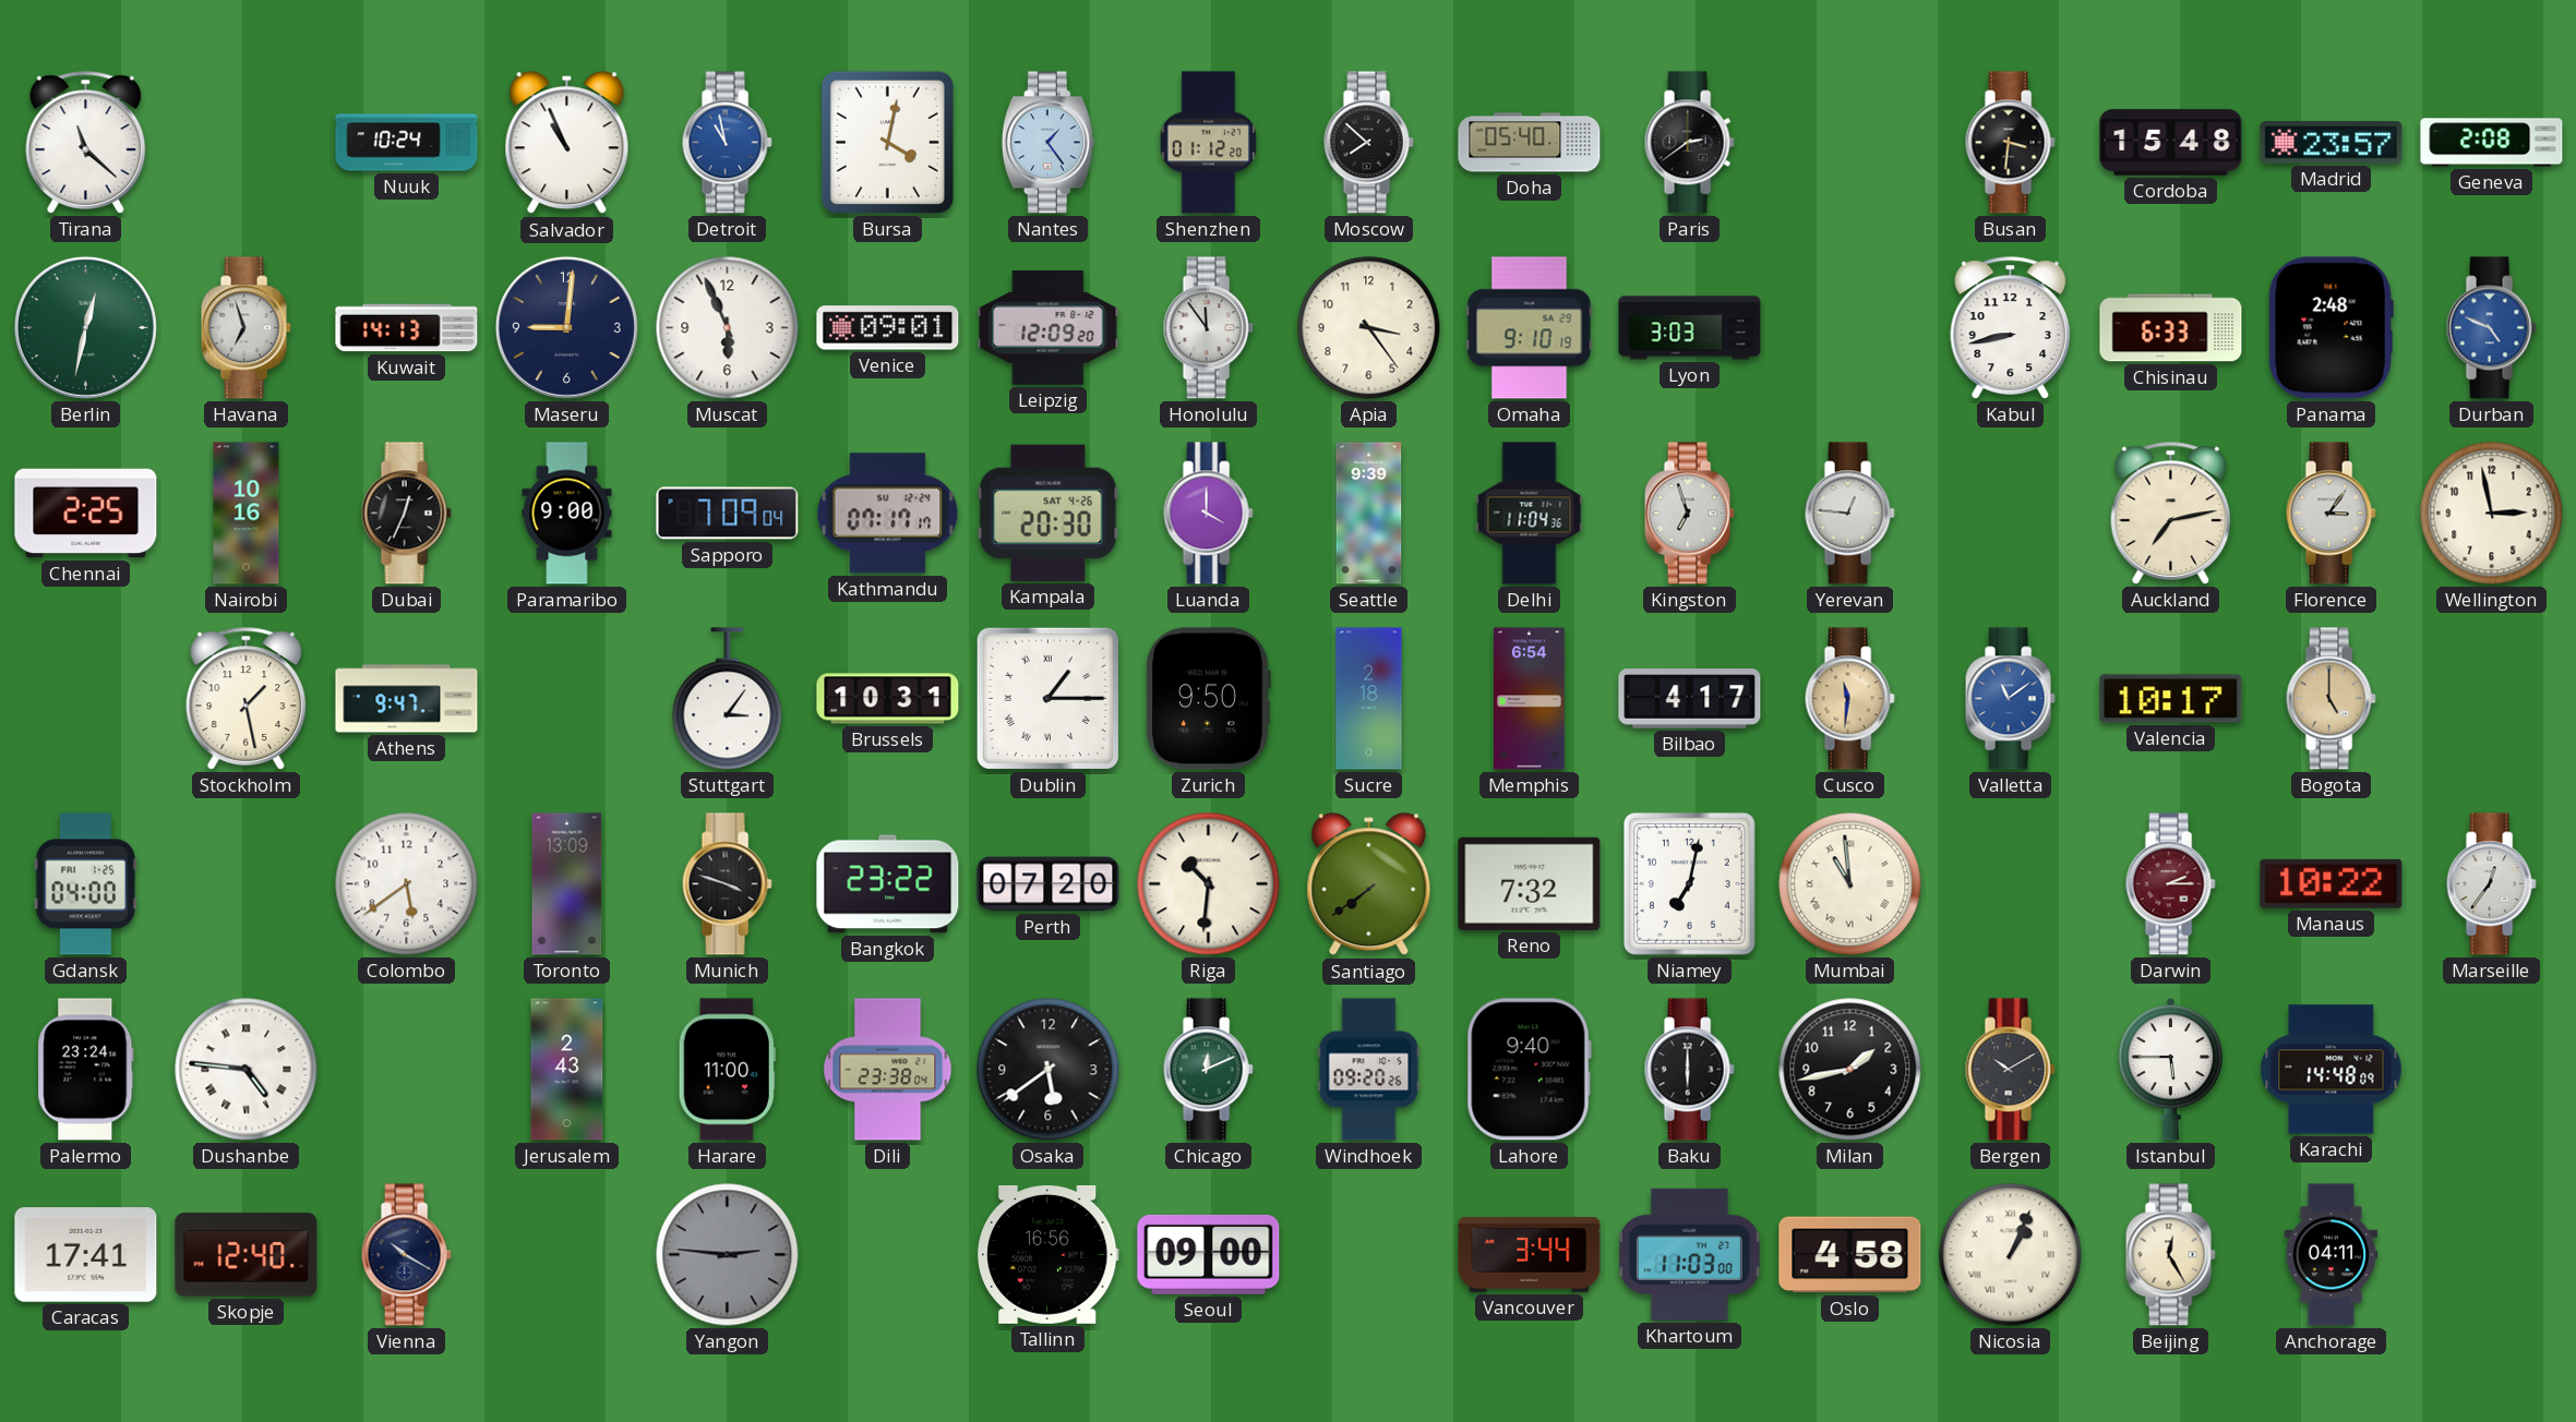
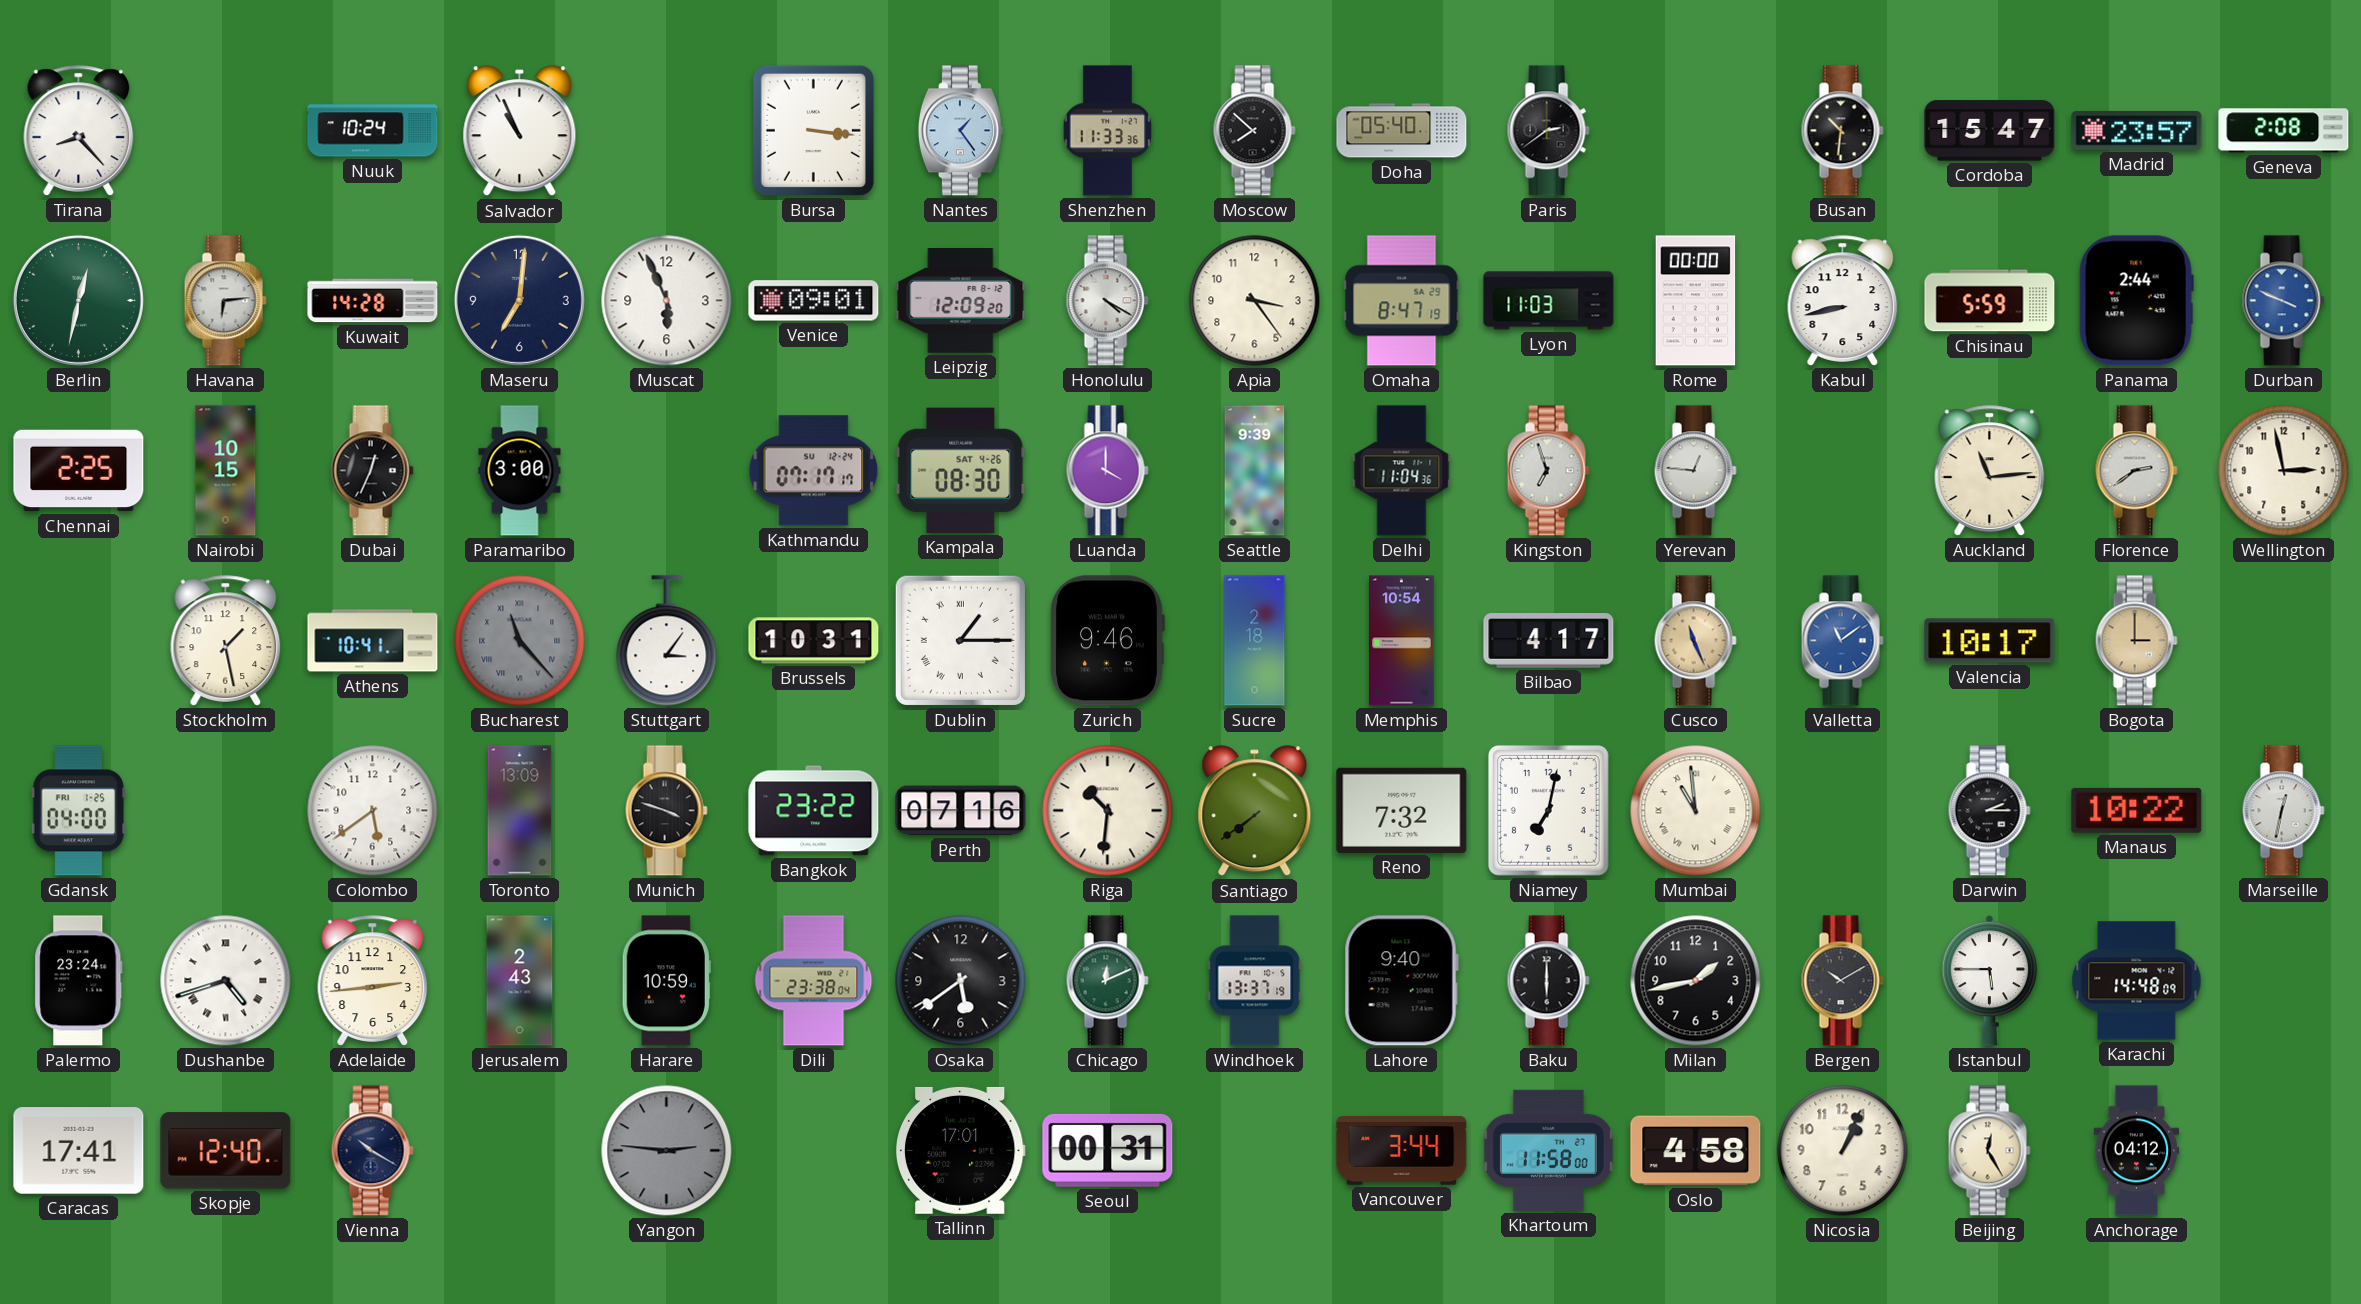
Tirana: 11:22 -> 8:23 (79, 131)
Detroit: 10:58 -> none (727, 143)
Bursa: 4:02 -> 3:16 (813, 130)
Shenzhen: 01:12 -> 11:33 (1107, 131)
Busan: 3:31 -> 10:31 (1842, 131)
Cordoba: 15:48 -> 15:47 (1990, 131)
Havana: 6:57 -> 6:14 (225, 301)
Kuwait: 14:13 -> 14:28 (373, 301)
Maseru: 9:01 -> 7:01 (519, 300)
Honolulu: 11:54 -> 4:20 (1107, 301)
Omaha: 9:10 -> 8:47 (1402, 301)
Lyon: 3:03 -> 11:03 (1549, 301)
Rome: none -> 00:00 (1696, 301)
Chisinau: 6:33 -> 5:59 (1990, 301)
Panama: 2:48 -> 2:44 (2136, 301)
Durban: 4:49 -> 3:49 (2283, 301)
Nairobi: 10:16 -> 10:15 (226, 471)
Paramaribo: 9:00 -> 3:00 (520, 471)
Sapporo: 7:09 -> none (728, 514)
Kampala: 20:30 -> 08:30 (961, 470)
Auckland: 7:13 -> 11:14 (1990, 471)
Florence: 3:06 -> 2:39 (2136, 471)
Athens: 9:47 -> 10:41 (373, 641)
Bucharest: none -> 11:23 (520, 641)
Zurich: 9:50 -> 9:46 (1107, 641)
Memphis: 6:54 -> 10:54 (1402, 641)
Cusco: 11:31 -> 11:26 (1695, 641)
Bogota: 5:00 -> 3:00 (2136, 641)
Perth: 07:20 -> 07:16 (961, 811)
Darwin dial: burgundy -> black (1989, 811)
Marseille: 12:36 -> 12:32 (2283, 811)
Dushanbe: 4:46 -> 4:42 (226, 981)
Adelaide: none -> 2:44 (373, 981)
Harare: 11:00 -> 10:59 (666, 981)
Windhoek: 09:20 -> 13:37 (1255, 981)
Tallinn: 16:56 -> 17:01 (960, 1150)
Seoul: 09:00 -> 00:31 (1108, 1150)
Khartoum: 11:03 -> 11:58 (1548, 1150)
Nicosia numerals: Roman -> Arabic (1843, 1151)
Anchorage: 04:11 -> 04:12 (2137, 1151)
